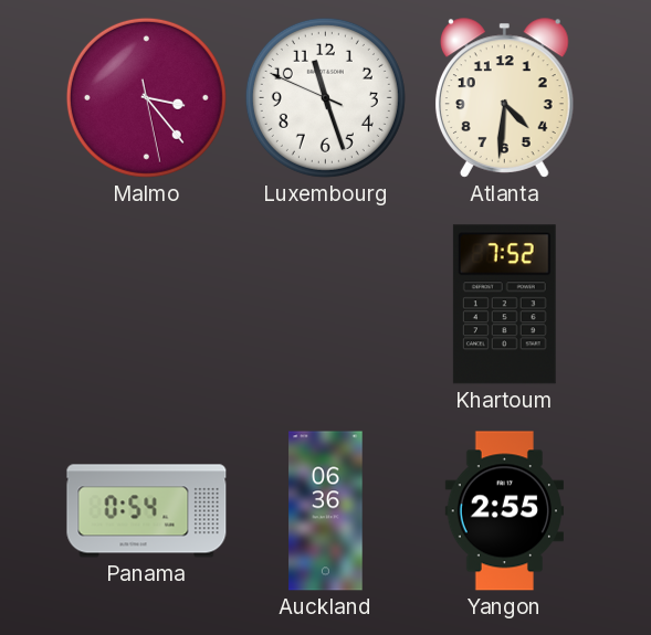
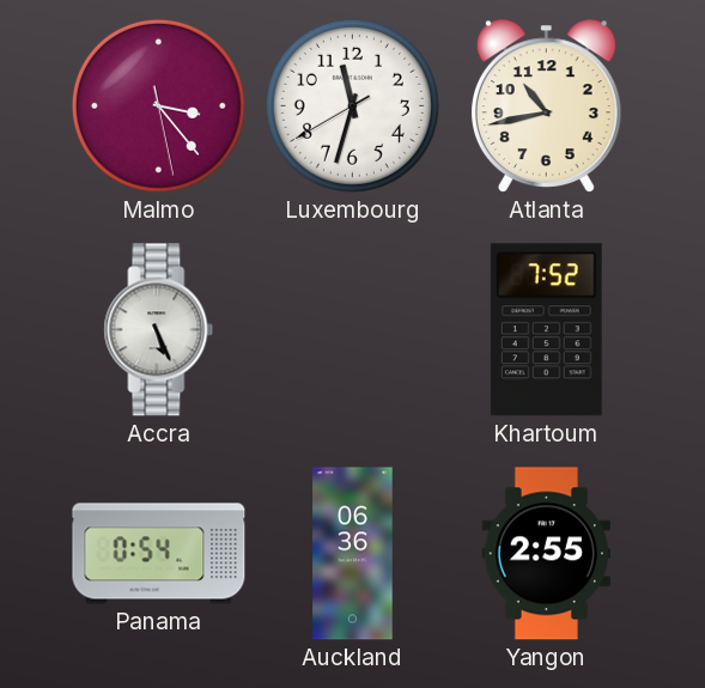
Luxembourg: 11:26 -> 11:32 (352, 105)
Atlanta: 4:31 -> 10:43 (546, 106)
Accra: none -> 5:26 (159, 330)
